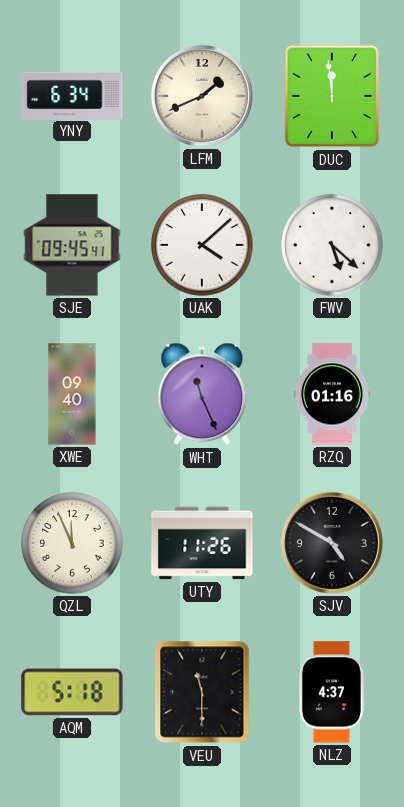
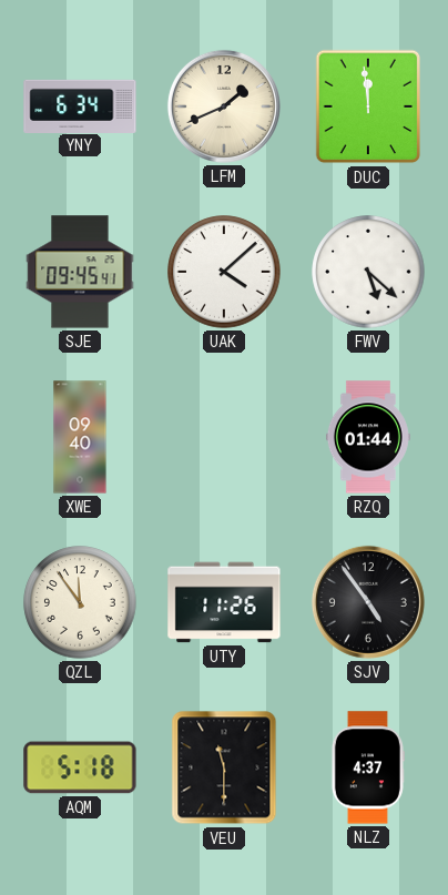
WHT: 11:26 -> none (202, 394)
RZQ: 01:16 -> 01:44 (368, 437)
QZL: 11:56 -> 11:54 (80, 602)
SJV: 4:50 -> 4:54 (368, 602)
